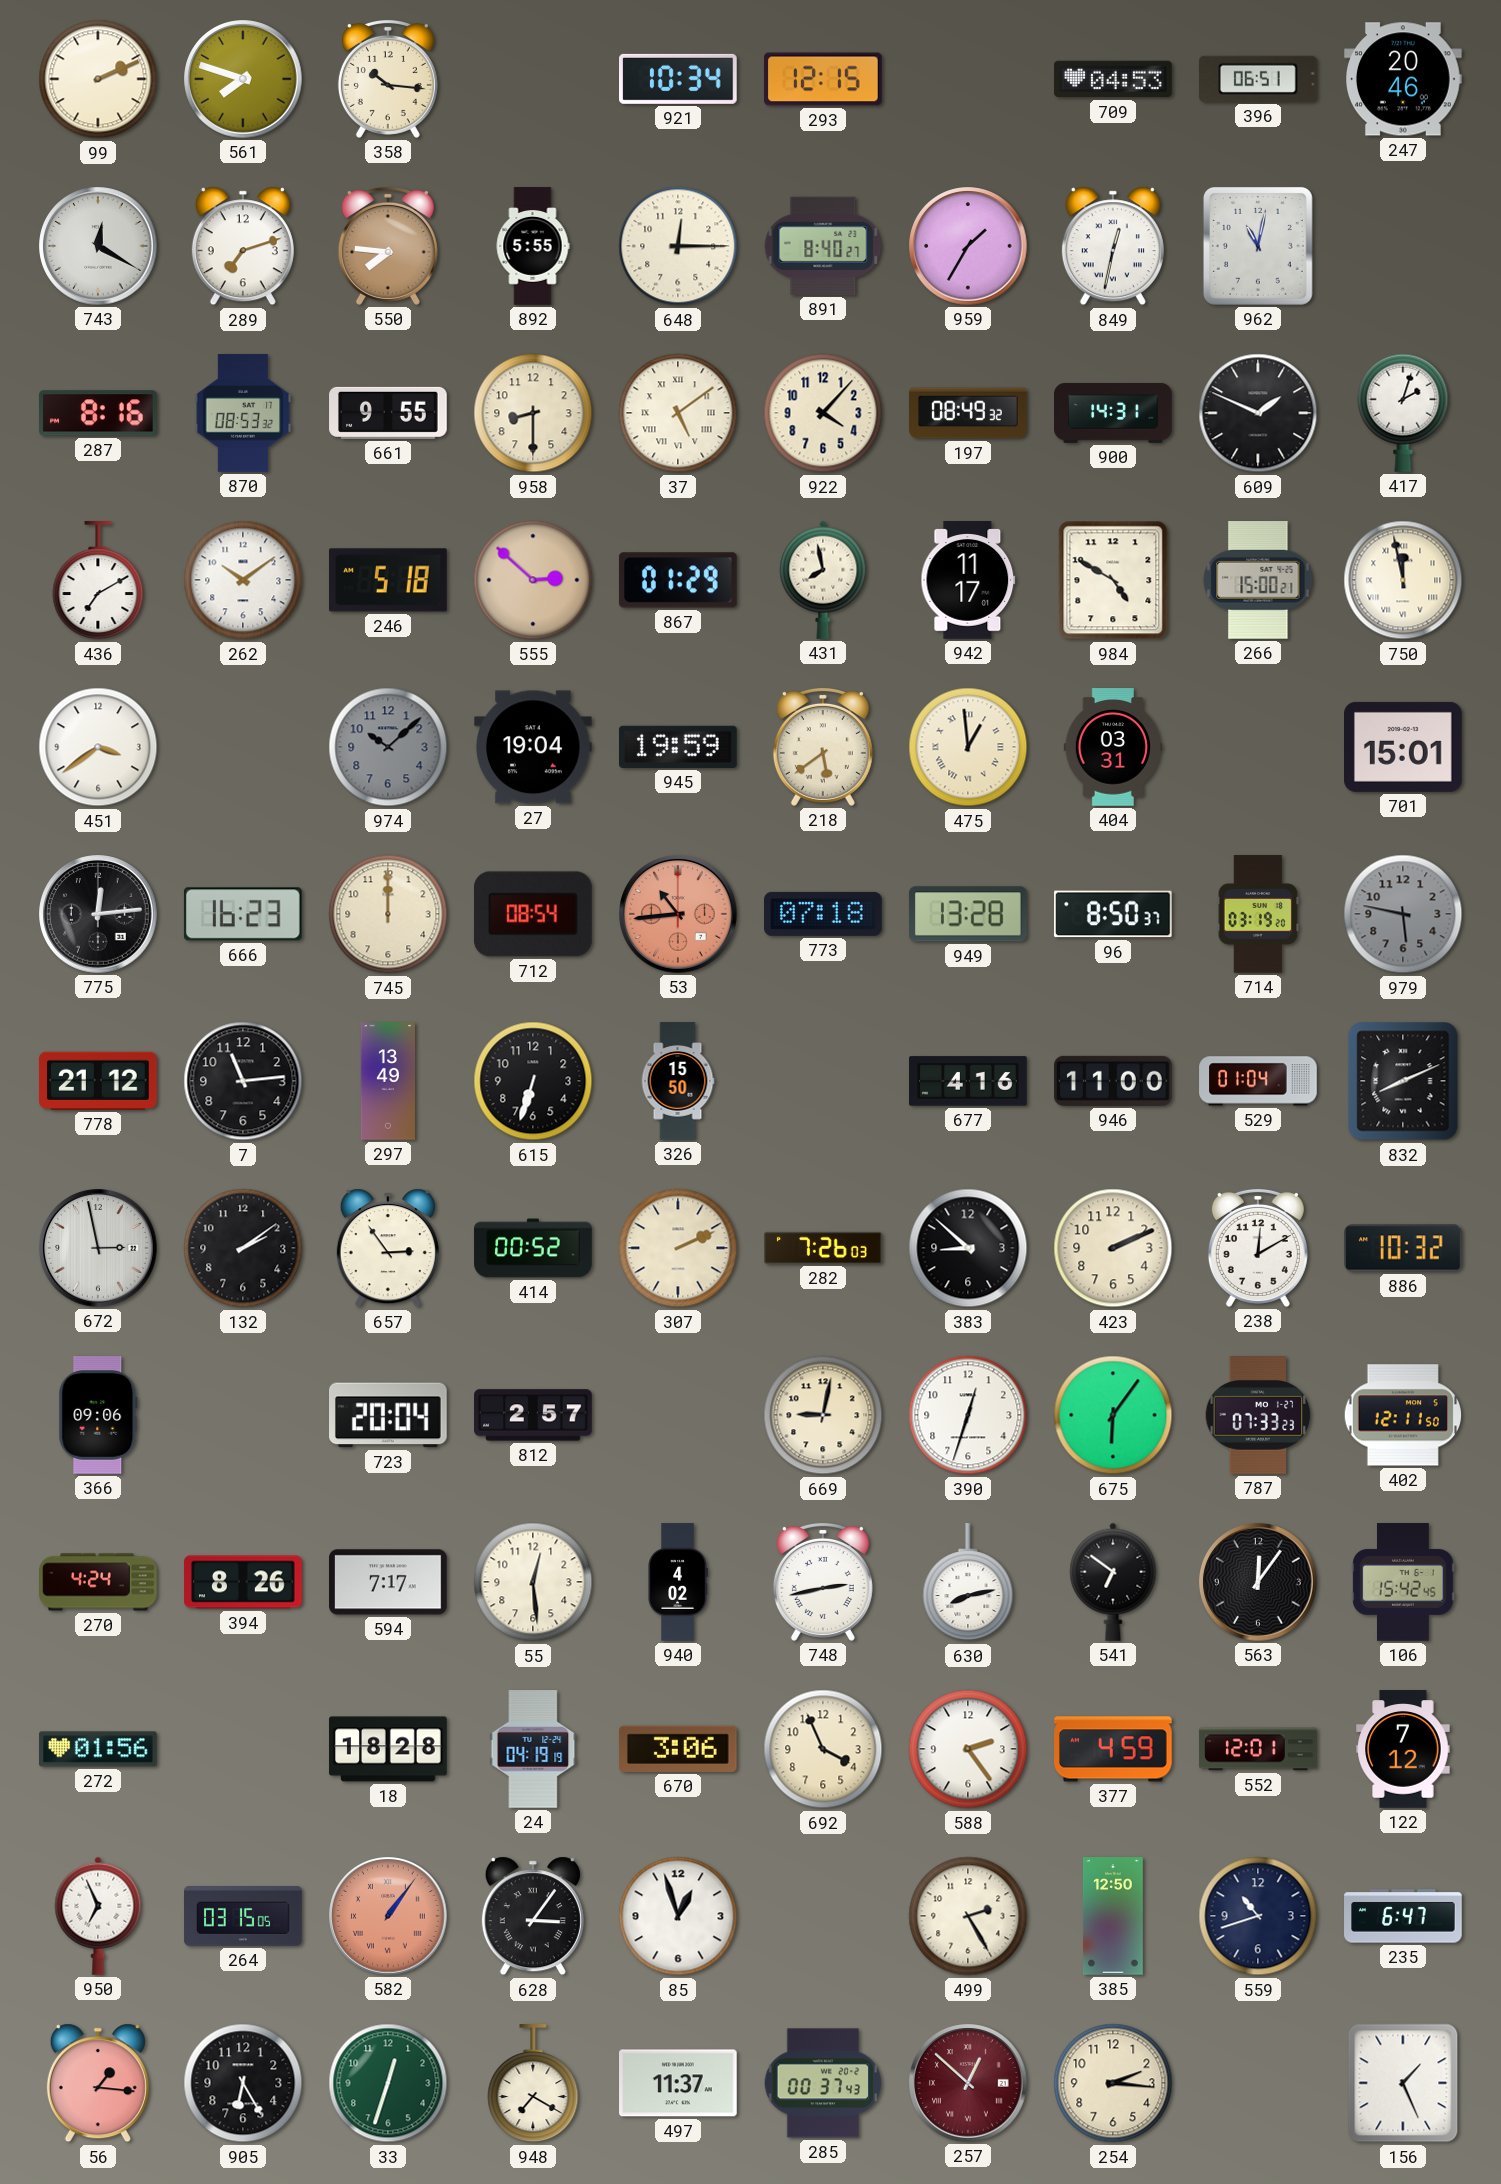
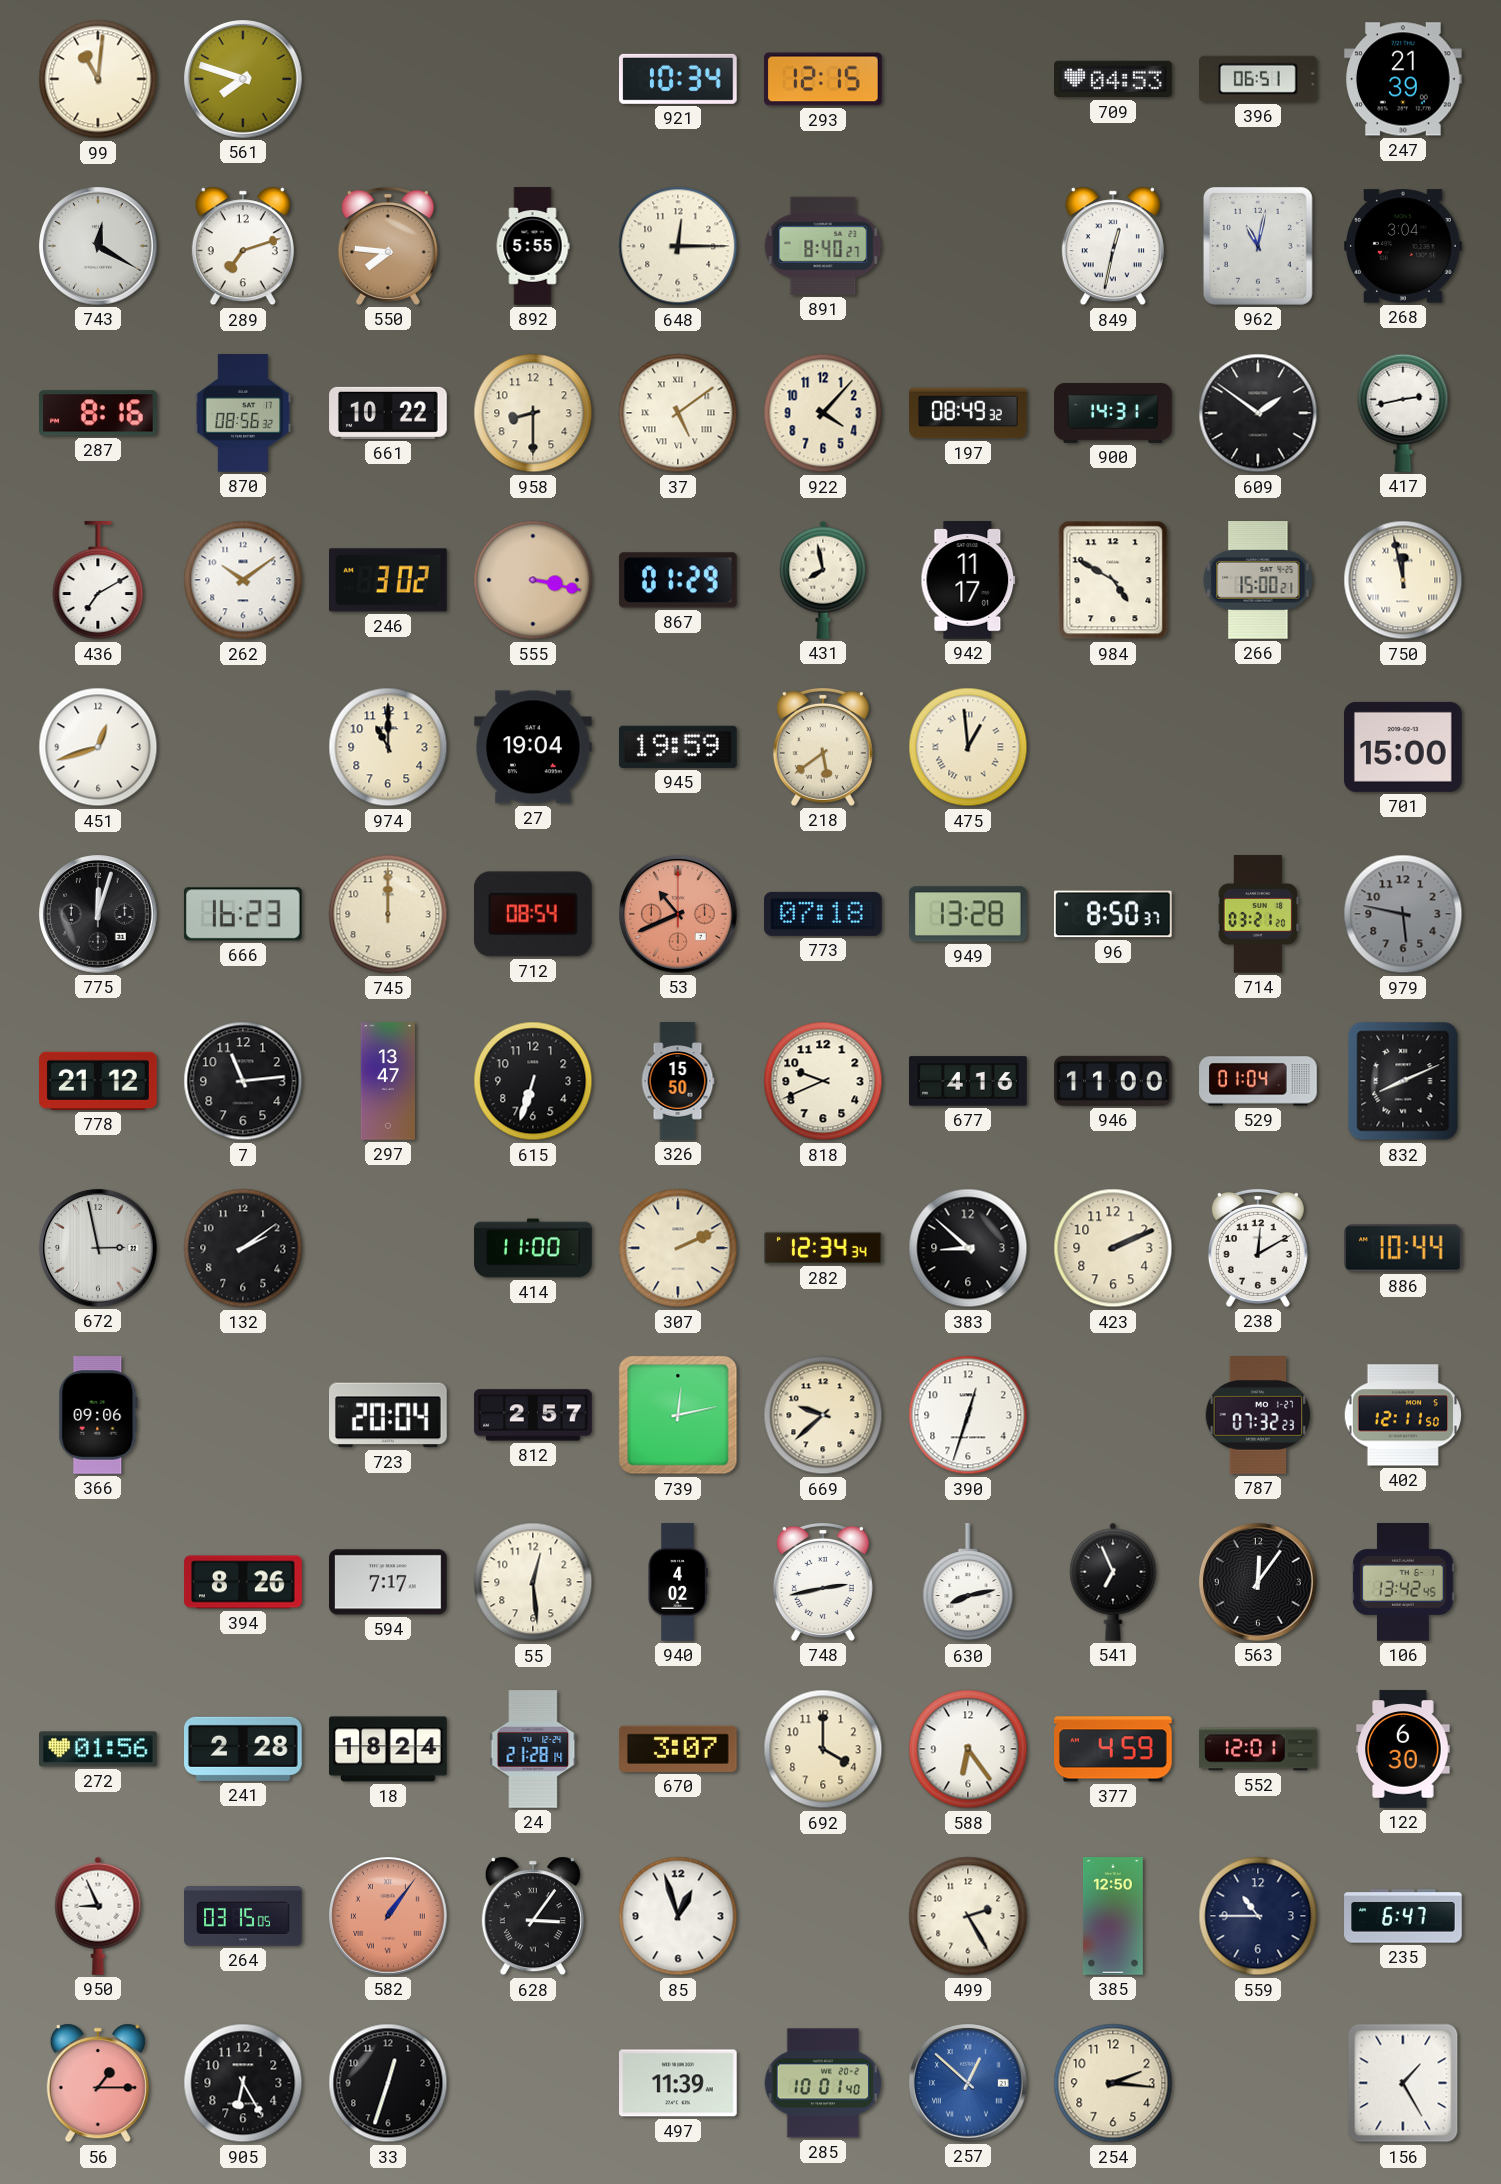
99: 2:11 -> 11:01 (98, 79)
358: 10:16 -> none (388, 79)
247: 20:46 -> 21:39 (1404, 79)
959: 1:35 -> none (968, 246)
268: none -> 3:04 (1403, 246)
870: 08:53 -> 08:56 (243, 413)
661: 9:55 -> 10:22 (388, 413)
609: 1:49 -> 1:51 (1258, 413)
417: 2:03 -> 2:43 (1403, 413)
246: 5:18 -> 3:02 (389, 580)
555: 2:52 -> 3:17 (533, 580)
451: 3:39 -> 12:42 (98, 747)
974: 10:08 -> 11:00 (388, 747)
974 dial: grey -> cream (388, 747)
404: 03:31 -> none (1113, 747)
701: 15:01 -> 15:00 (1404, 747)
775: 12:14 -> 12:03 (98, 914)
53: 10:44 -> 10:41 (678, 914)
714: 03:19 -> 03:21 (1258, 914)
297: 13:49 -> 13:47 (387, 1081)
818: none -> 9:41 (823, 1081)
657: 2:54 -> none (388, 1248)
414: 00:52 -> 11:00 (533, 1248)
282: 7:26 -> 12:34 (823, 1248)
886: 10:32 -> 10:44 (1404, 1248)
739: none -> 12:13 (678, 1415)
669: 9:02 -> 9:38 (823, 1415)
675: 6:06 -> none (1113, 1415)
787: 07:33 -> 07:32 (1258, 1416)
270: 4:24 -> none (98, 1582)
541: 6:51 -> 6:56 (1113, 1582)
106: 15:42 -> 13:42 (1403, 1582)
241: none -> 2:28 (244, 1749)
18: 18:28 -> 18:24 (388, 1749)
24: 04:19 -> 21:28 (533, 1749)
670: 3:06 -> 3:07 (679, 1749)
692: 3:56 -> 4:00 (823, 1749)
588: 2:24 -> 6:24 (968, 1749)
122: 7:12 -> 6:30 (1403, 1749)
950: 6:56 -> 8:56 (98, 1916)
559: 10:42 -> 10:45 (1258, 1916)
56: 1:16 -> 1:15 (98, 2083)
33 dial: green -> black (388, 2083)
948: 7:20 -> none (533, 2084)
497: 11:37 -> 11:39 (679, 2083)
285: 00:37 -> 10:01 (823, 2083)
257 dial: burgundy -> blue (968, 2083)
156: 1:26 -> 1:25 (1403, 2083)
